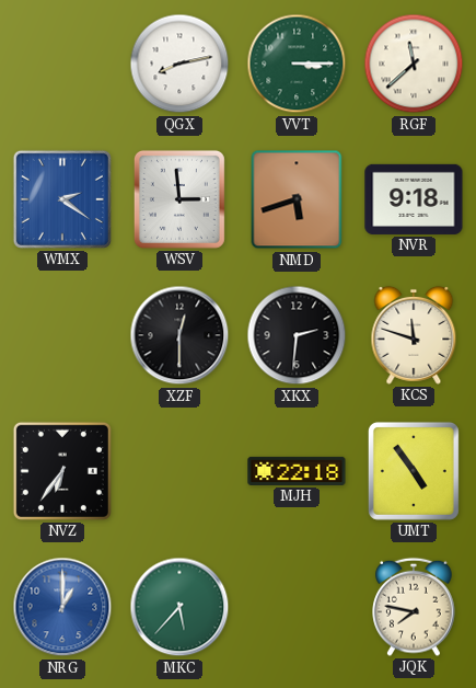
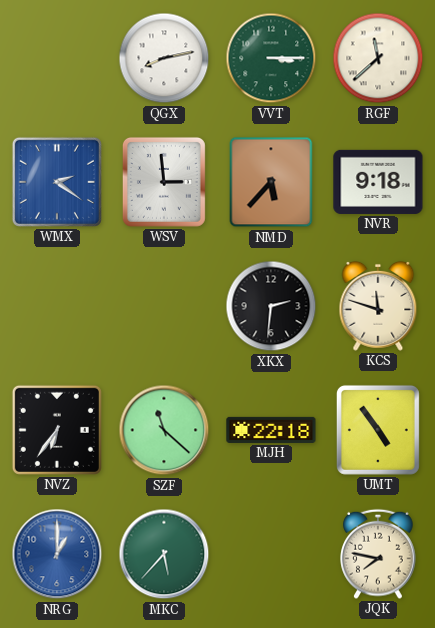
NMD: 5:42 -> 5:37 (271, 182)
XZF: 12:30 -> none (179, 335)
SZF: none -> 11:22 (164, 430)
